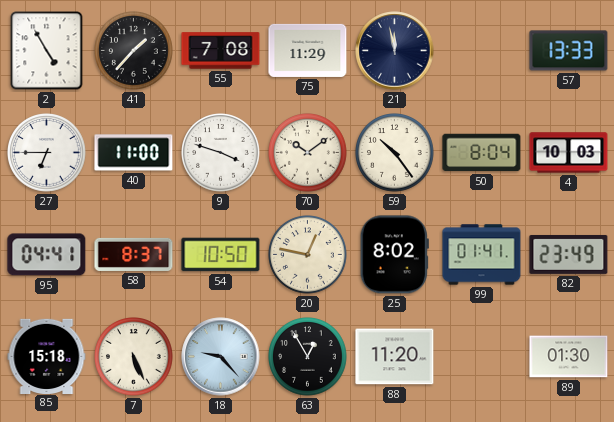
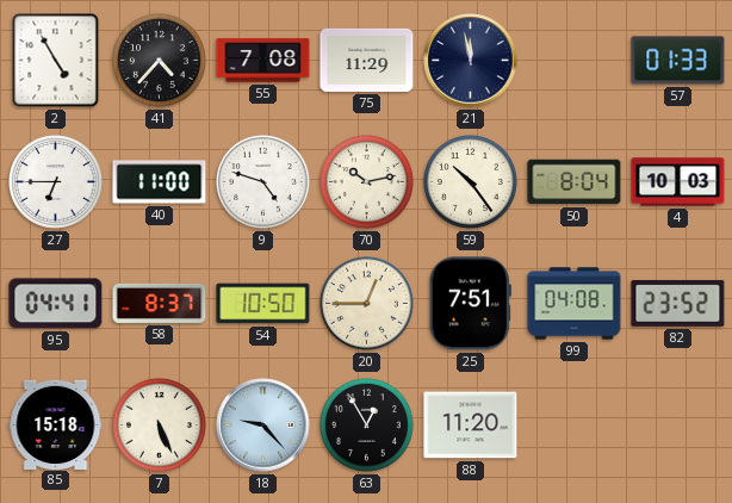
41: 1:37 -> 4:37 (160, 61)
57: 13:33 -> 01:33 (678, 61)
9: 3:48 -> 4:48 (263, 182)
70: 10:09 -> 10:13 (367, 182)
20: 12:47 -> 12:45 (367, 304)
25: 8:02 -> 7:51 (470, 304)
99: 01:41 -> 04:08 (575, 304)
82: 23:49 -> 23:52 (678, 303)
89: 01:30 -> none (569, 357)
